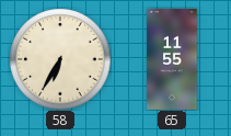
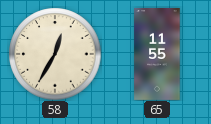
58: 6:35 -> 12:35 (55, 54)
